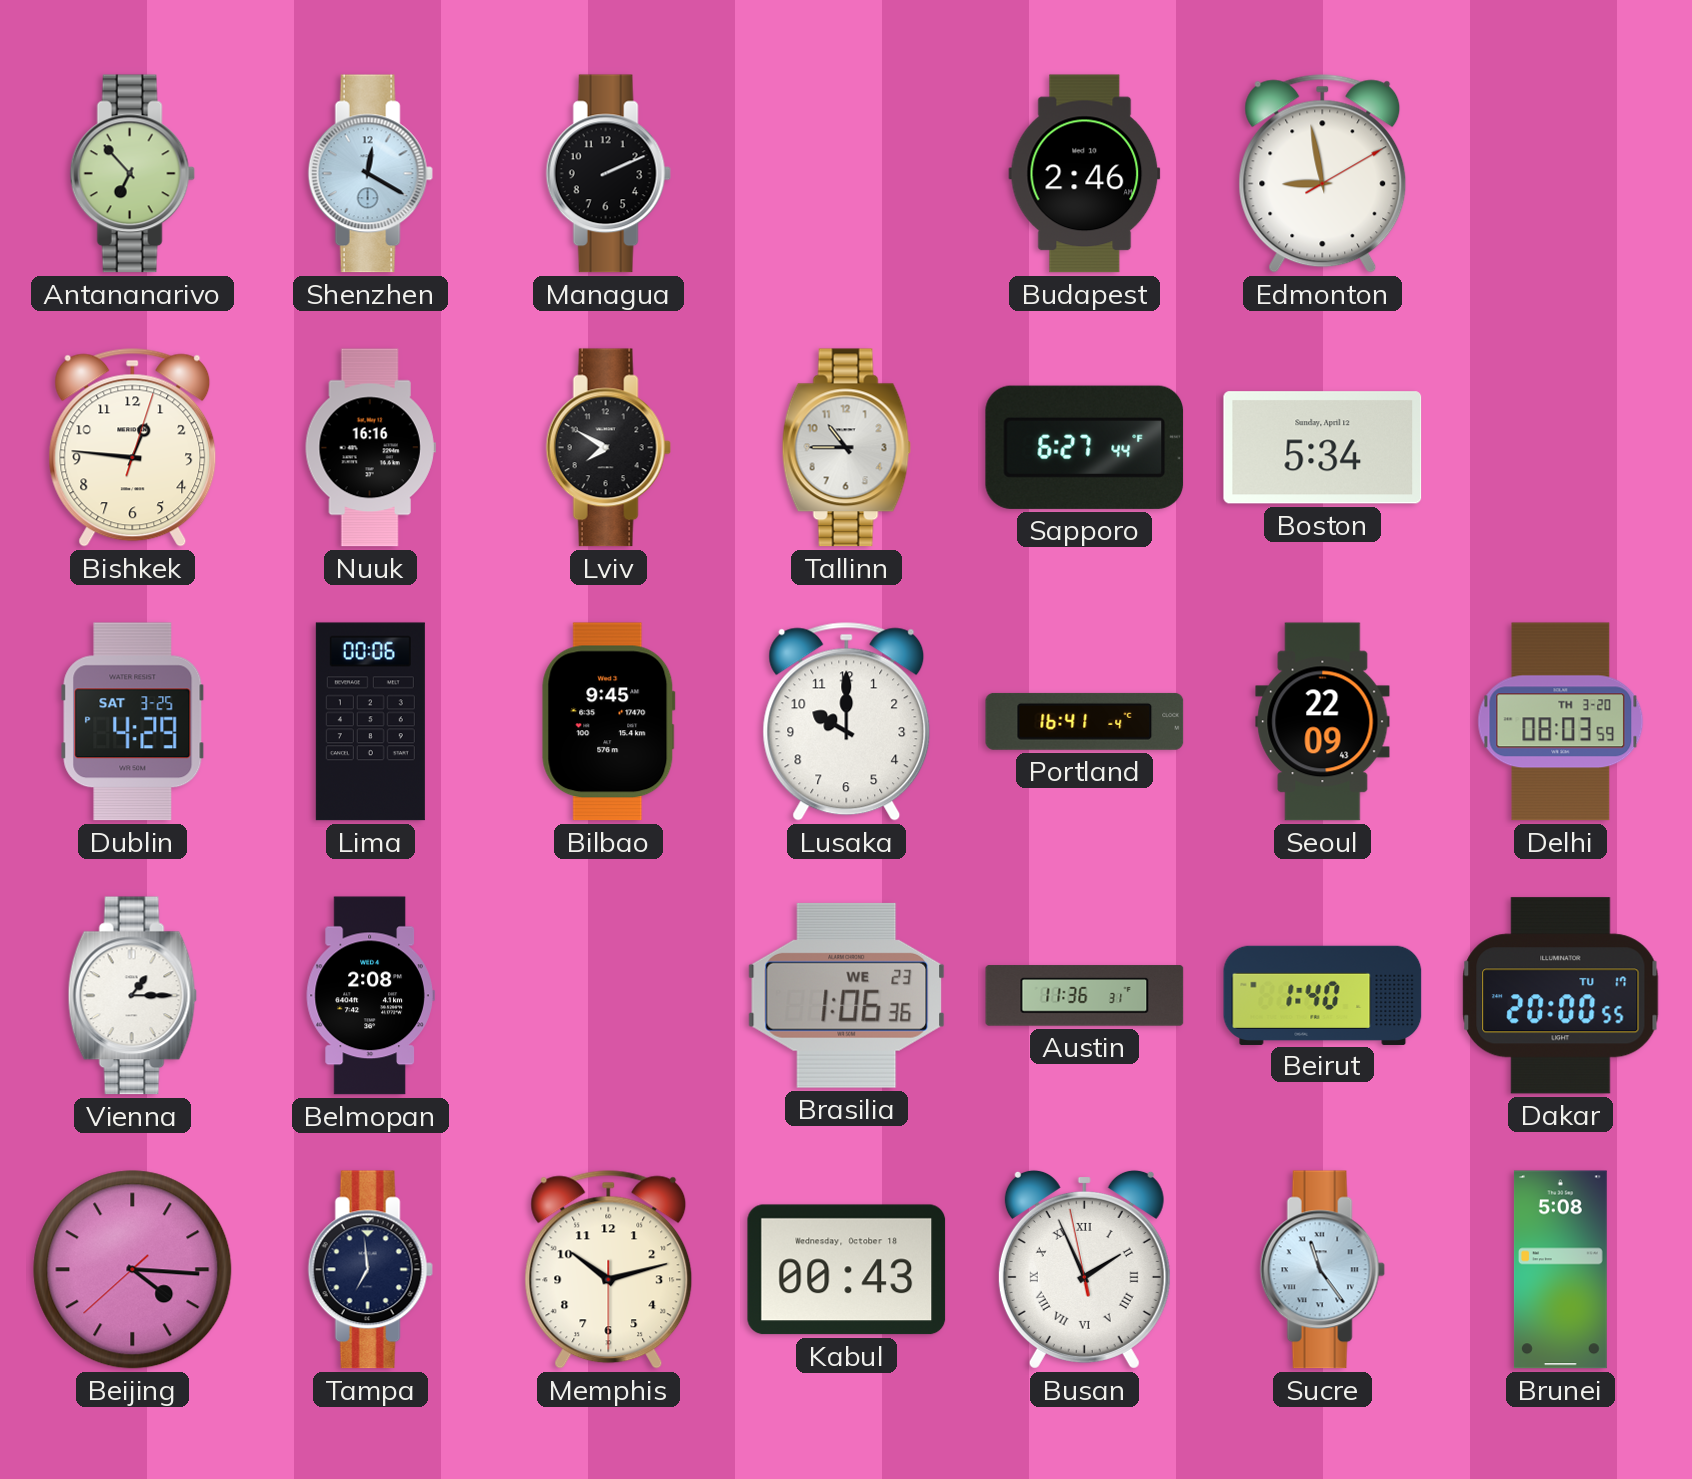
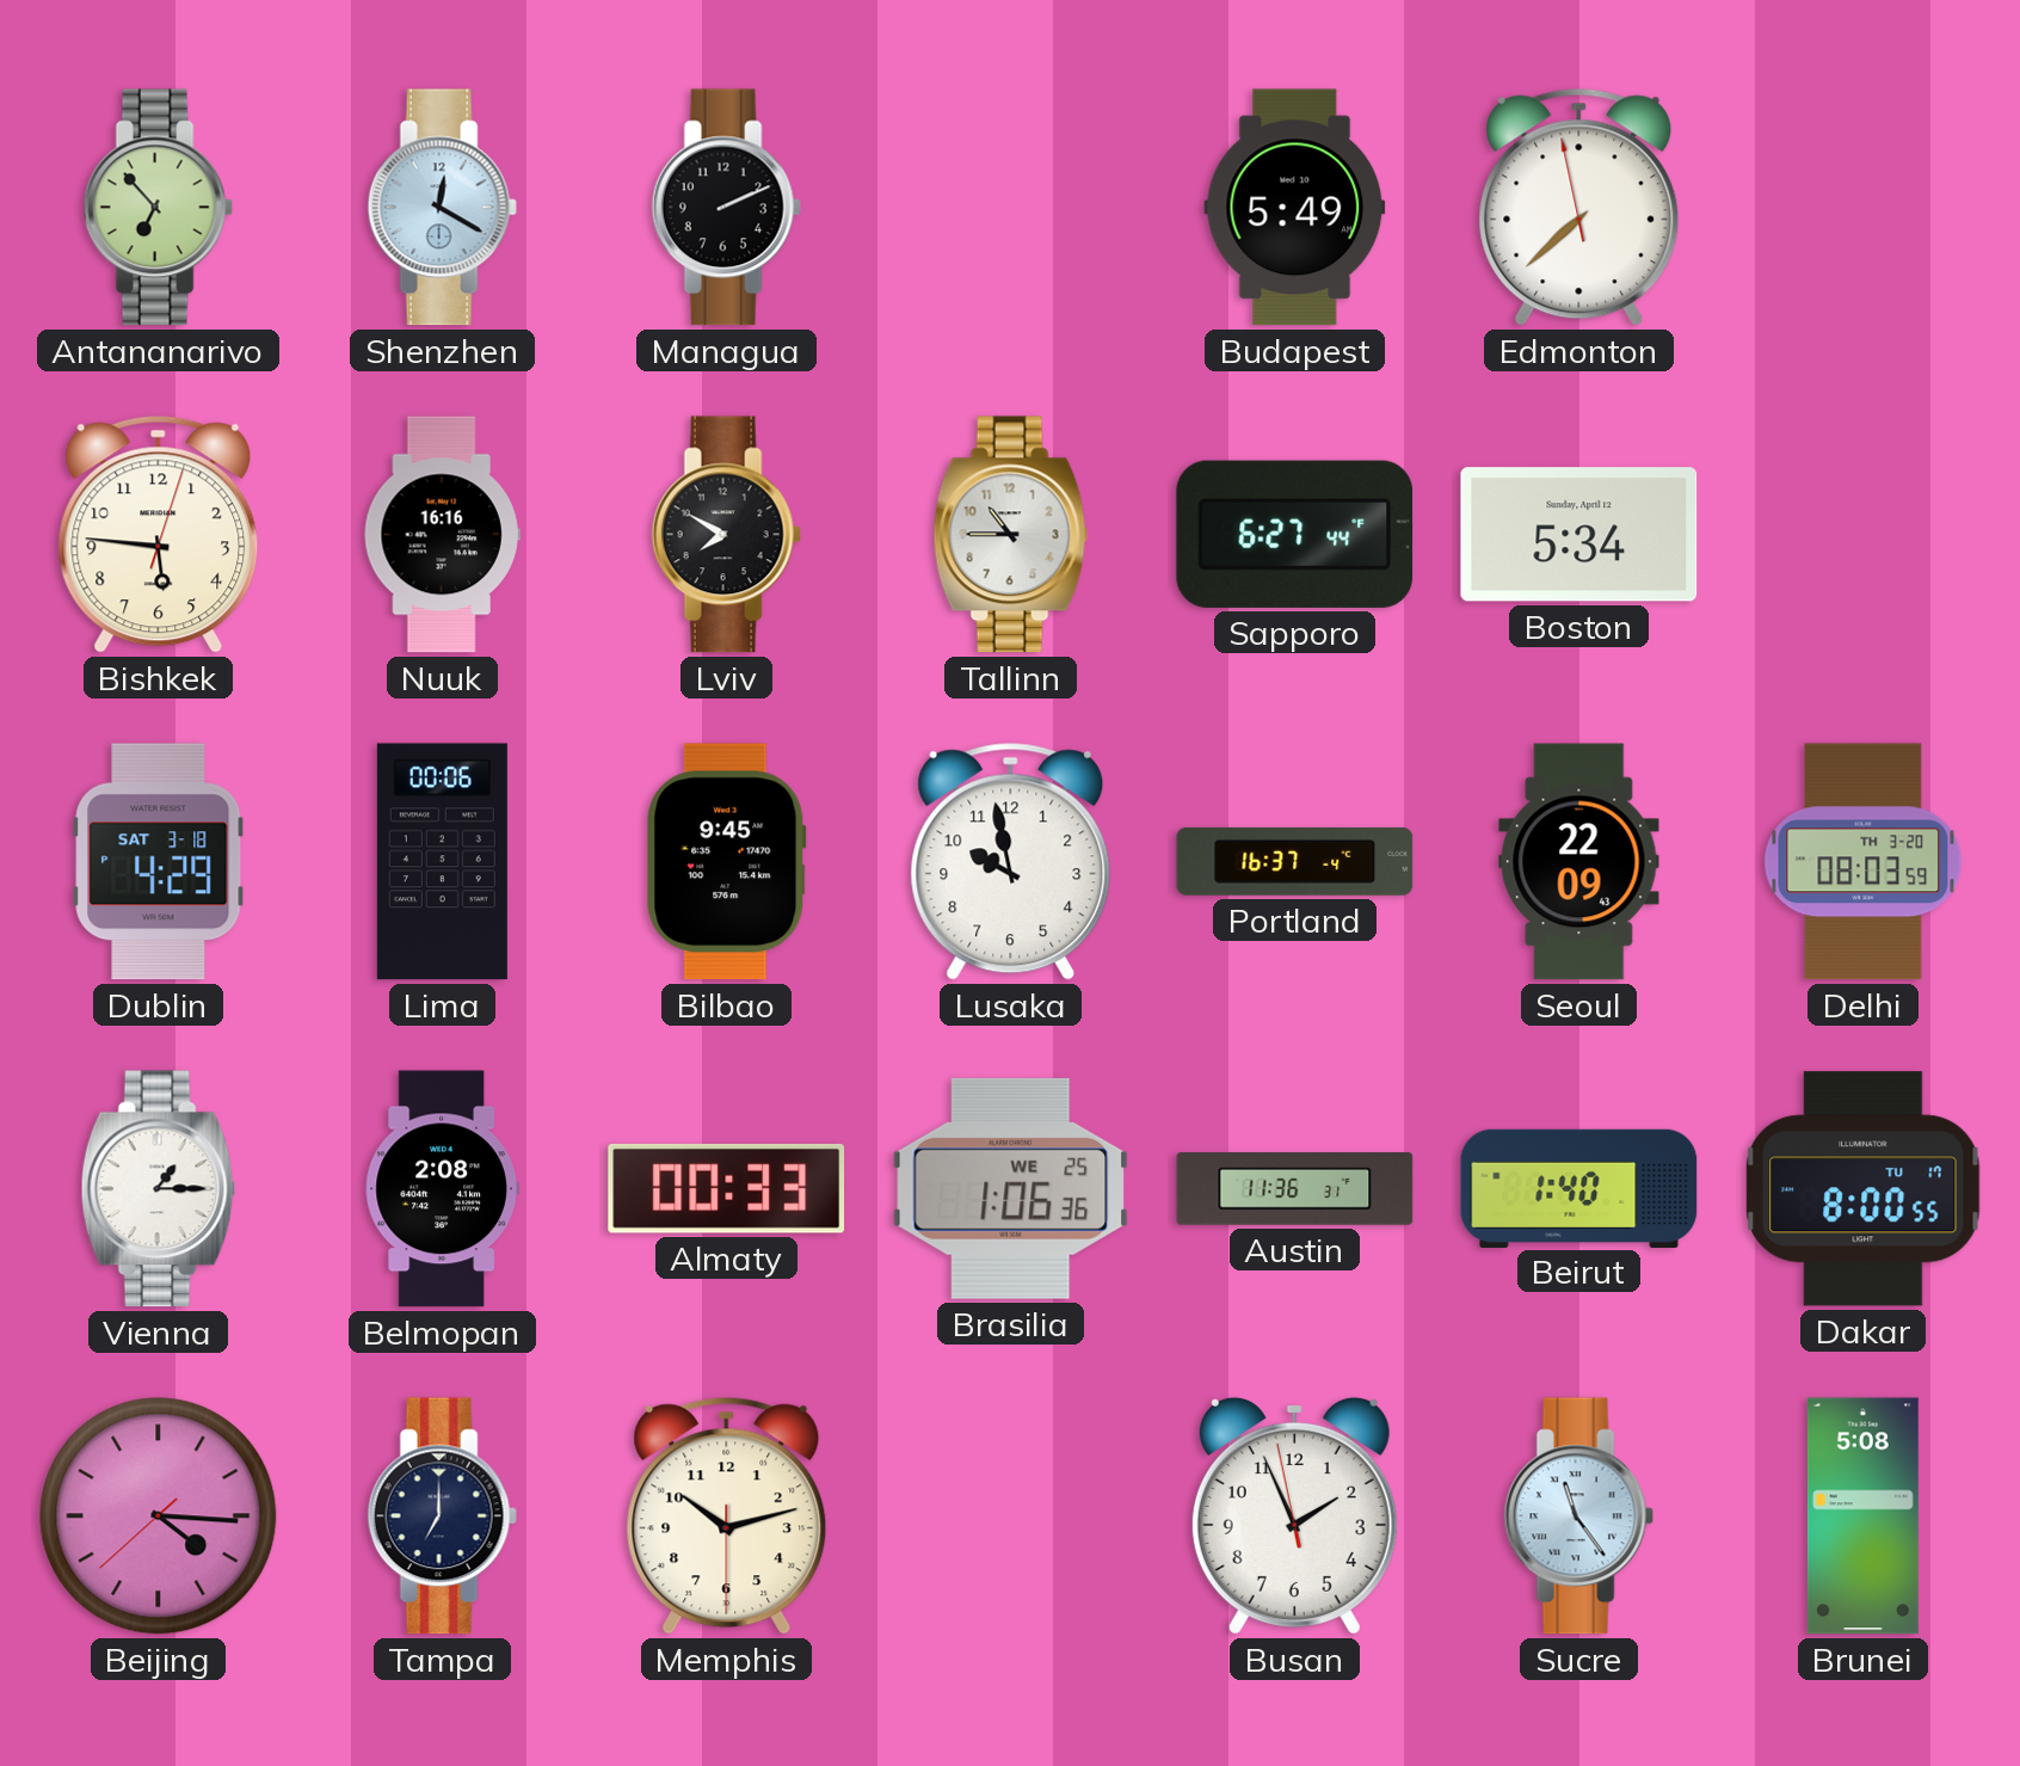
Budapest: 2:46 -> 5:49 (1295, 208)
Edmonton: 8:58 -> 7:37 (1579, 207)
Bishkek: 12:46 -> 5:46 (159, 534)
Dublin date: SAT 3-25 -> SAT 3-18 (159, 862)
Lusaka: 10:00 -> 9:58 (1011, 861)
Portland: 16:41 -> 16:37 (1295, 861)
Almaty: none -> 00:33 (727, 1188)
Brasilia date: WE 23 -> WE 25 (1011, 1188)
Dakar: 20:00 -> 8:00 (1864, 1189)
Tampa: 6:59 -> 7:00 (442, 1516)
Kabul: 00:43 -> none (847, 1270)
Busan numerals: Roman -> Arabic (1294, 1515)
